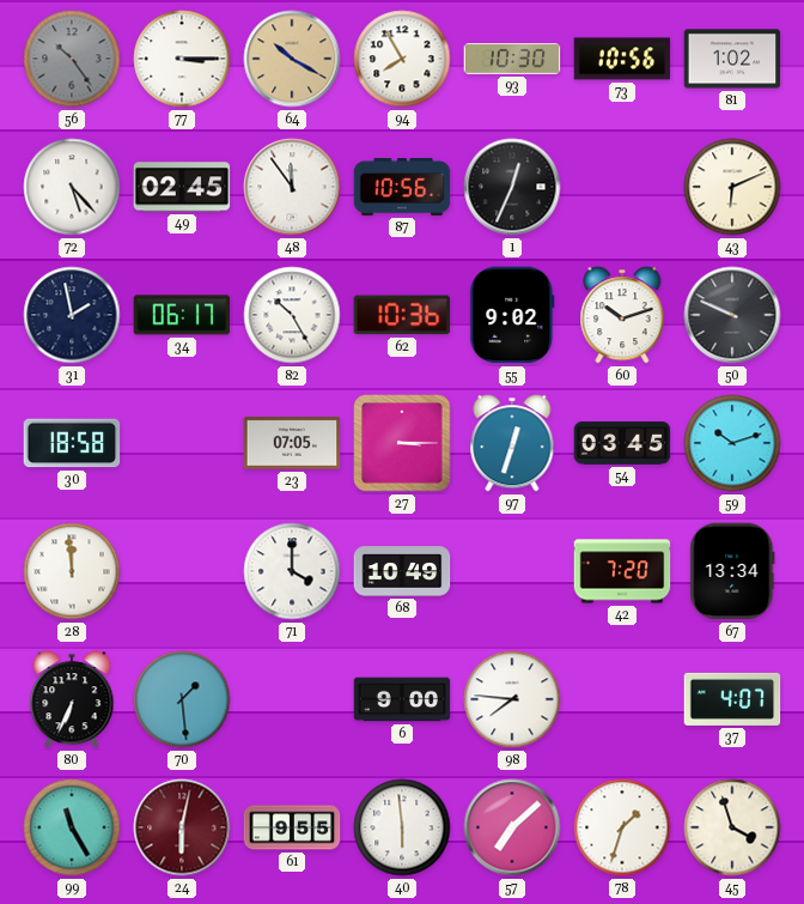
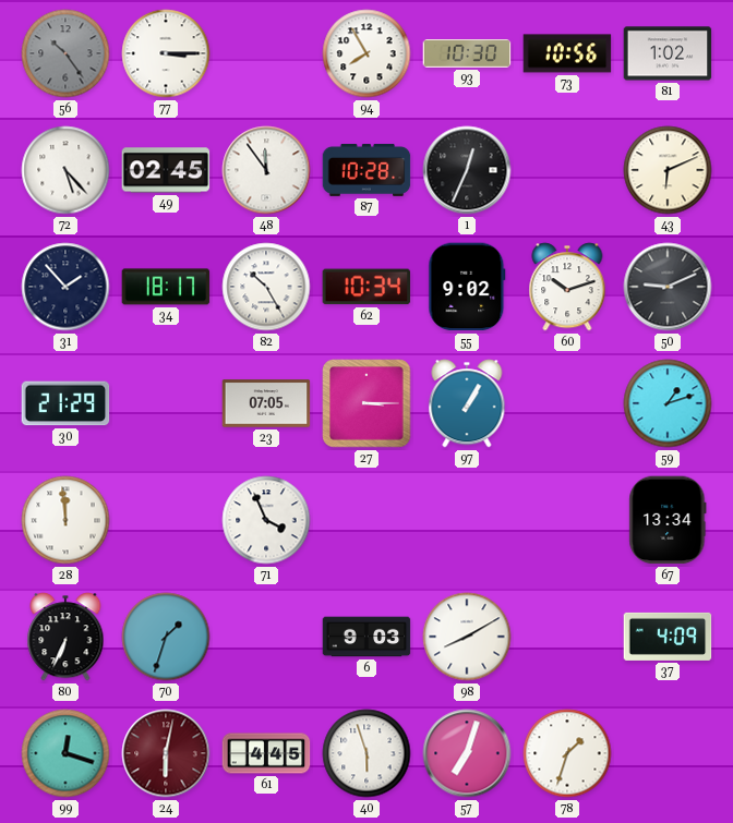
64: 10:20 -> none (292, 59)
87: 10:56 -> 10:28 (366, 170)
31: 1:58 -> 1:53 (65, 287)
34: 06:17 -> 18:17 (166, 287)
62: 10:36 -> 10:34 (366, 287)
50: 9:49 -> 9:11 (668, 287)
30: 18:58 -> 21:29 (65, 403)
97: 12:33 -> 1:05 (467, 403)
54: 03:45 -> none (622, 443)
59: 10:12 -> 1:12 (668, 403)
71: 4:00 -> 3:56 (266, 520)
68: 10:49 -> none (402, 571)
42: 7:20 -> none (622, 571)
70: 1:29 -> 1:33 (166, 637)
6: 9:00 -> 9:03 (366, 637)
98: 7:46 -> 8:10 (467, 637)
37: 4:07 -> 4:09 (668, 637)
99: 11:25 -> 12:18 (65, 753)
61: 9:55 -> 4:45 (266, 753)
40: 5:59 -> 5:57 (366, 753)
57: 7:08 -> 7:03 (467, 753)
45: 3:57 -> none (732, 827)
